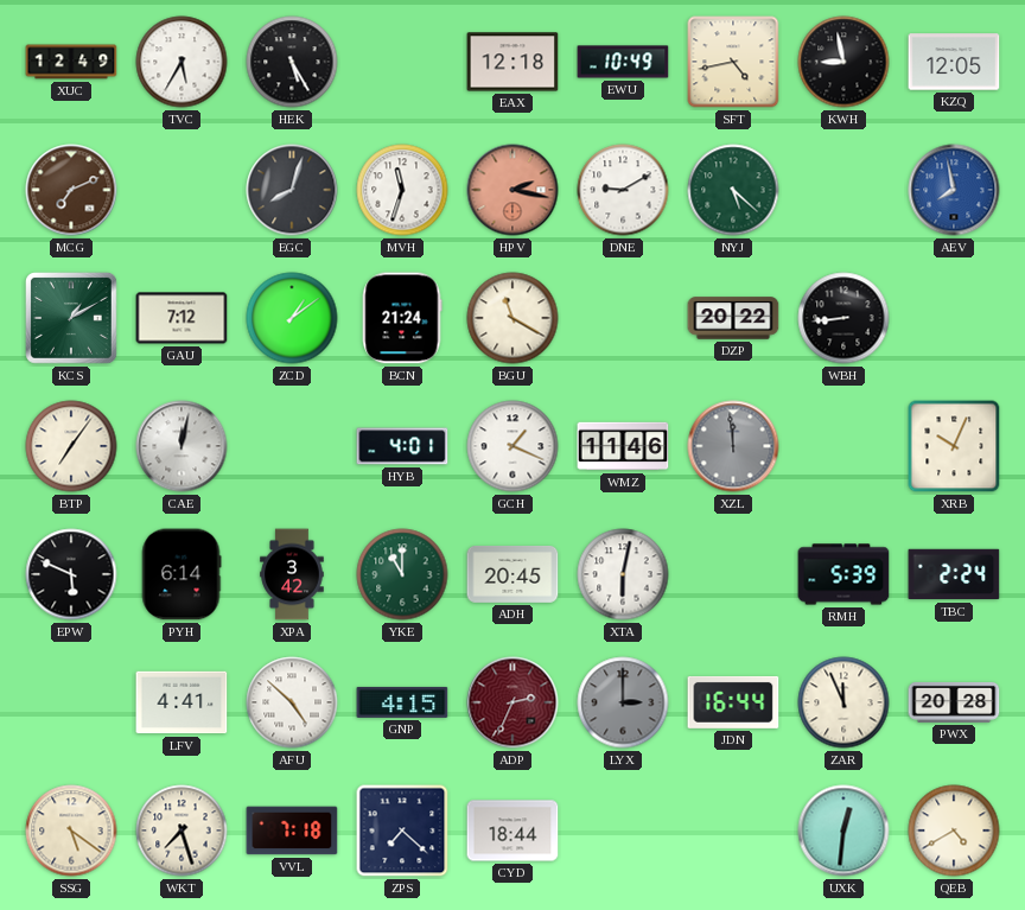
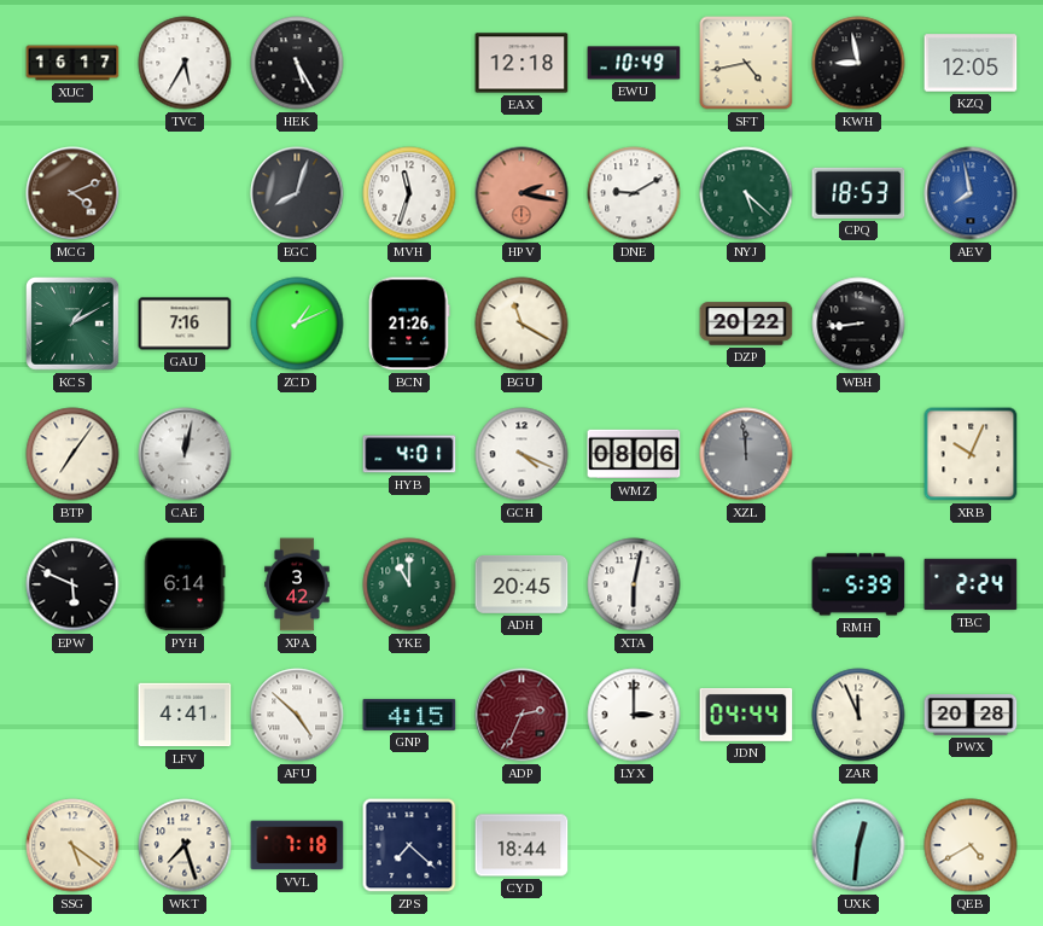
XUC: 12:49 -> 16:17 (72, 63)
MCG: 7:11 -> 4:11 (72, 193)
CPQ: none -> 18:53 (858, 193)
GAU: 7:12 -> 7:16 (185, 324)
ZCD: 1:09 -> 1:11 (297, 324)
BCN: 21:24 -> 21:26 (409, 324)
GCH: 1:19 -> 4:19 (521, 454)
WMZ: 11:46 -> 08:06 (634, 454)
LYX dial: grey -> white (634, 715)
JDN: 16:44 -> 04:44 (746, 715)
